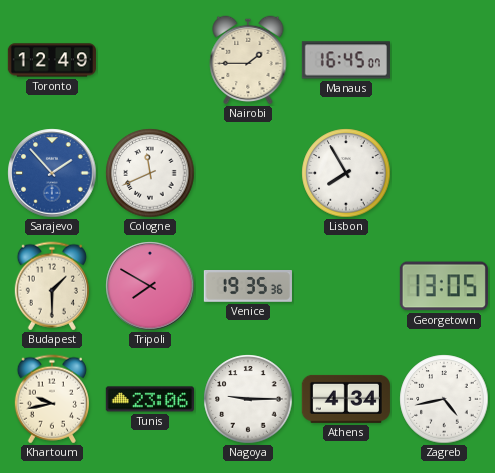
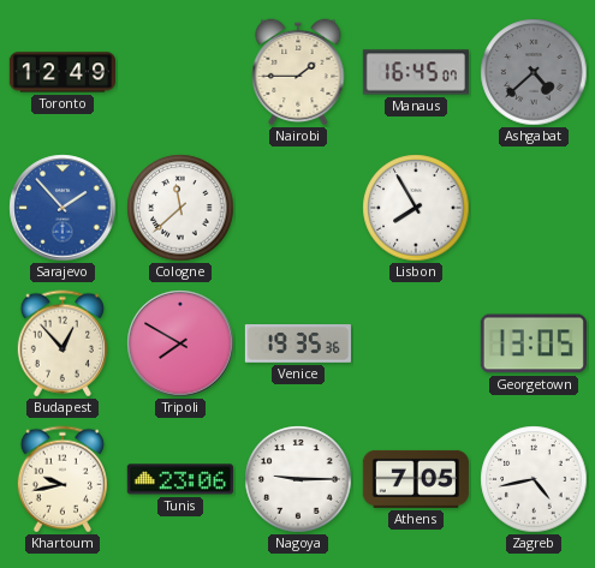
Ashgabat: none -> 4:38 (534, 72)
Cologne: 11:41 -> 11:38 (180, 208)
Budapest: 1:30 -> 12:53 (63, 343)
Athens: 4:34 -> 7:05 (416, 479)
